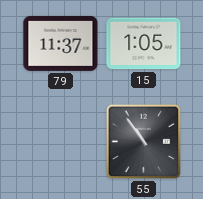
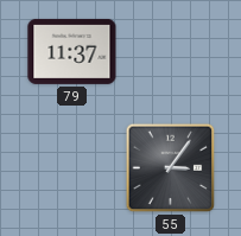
15: 1:05 -> none (144, 44)
55: 10:54 -> 3:06 (171, 168)
